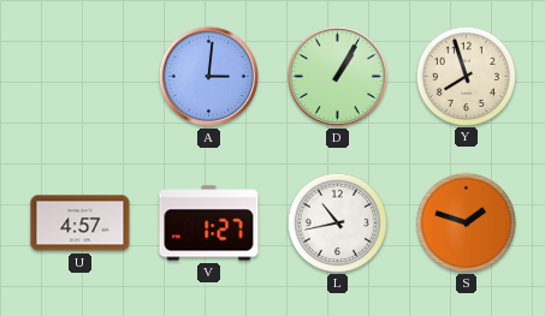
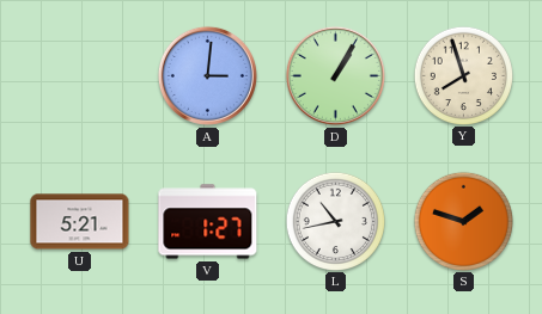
U: 4:57 -> 5:21 (80, 222)
